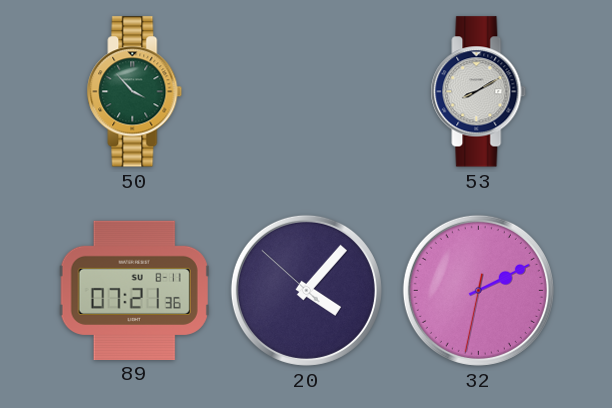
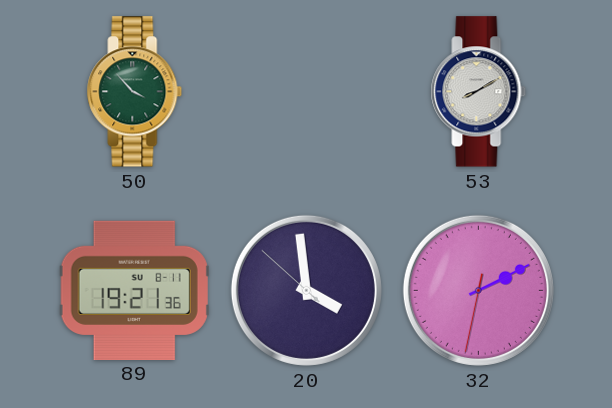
89: 07:21 -> 19:21 (134, 290)
20: 4:06 -> 3:58 (306, 290)
